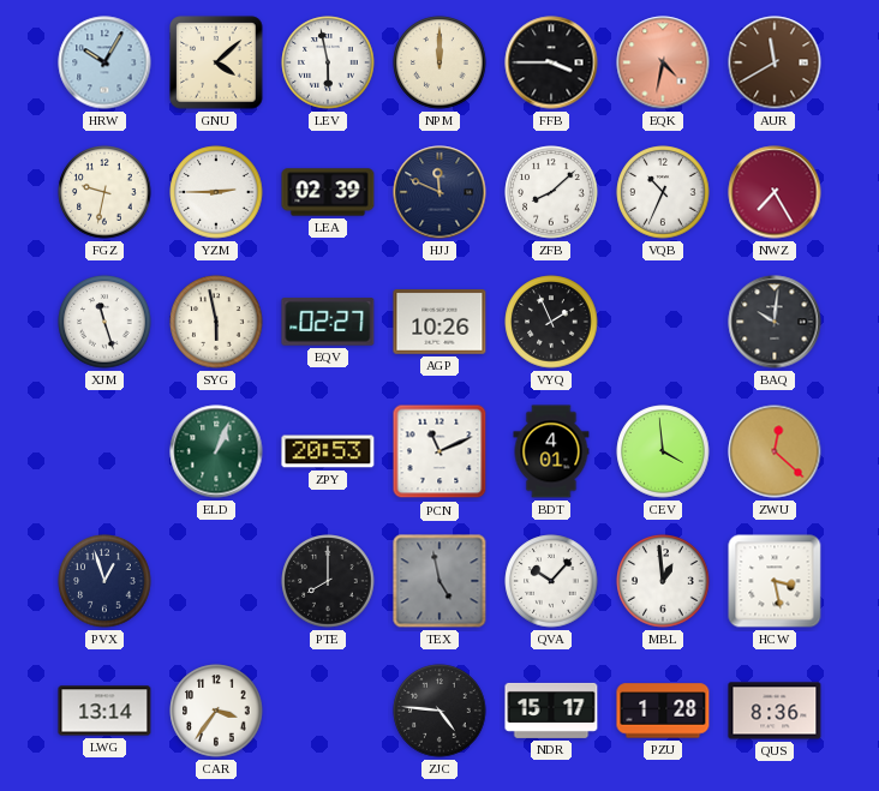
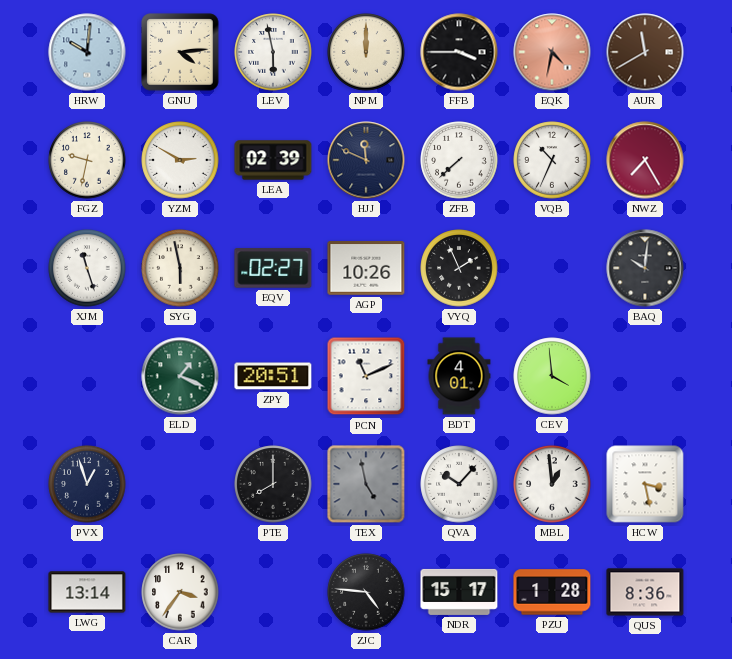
HRW: 10:05 -> 10:01 (87, 52)
GNU: 4:08 -> 4:14 (180, 52)
YZM: 2:45 -> 2:50 (180, 160)
ZFB: 8:08 -> 7:38 (459, 160)
ELD: 1:04 -> 1:19 (180, 376)
ZPY: 20:53 -> 20:51 (273, 376)
ZWU: 12:22 -> none (775, 451)
